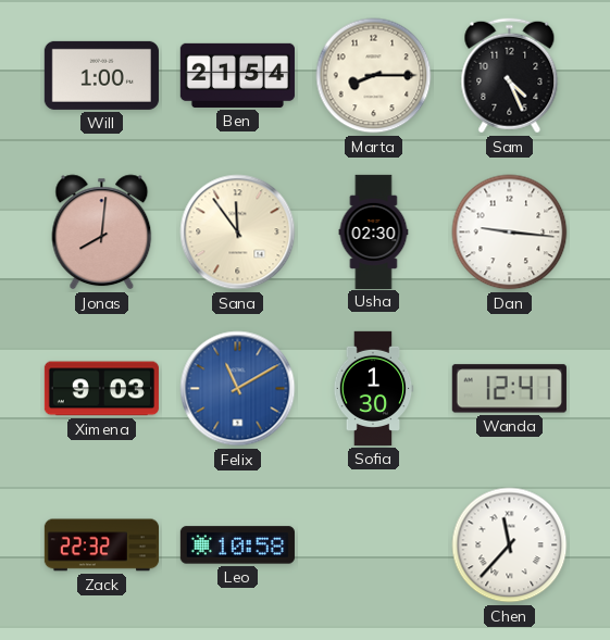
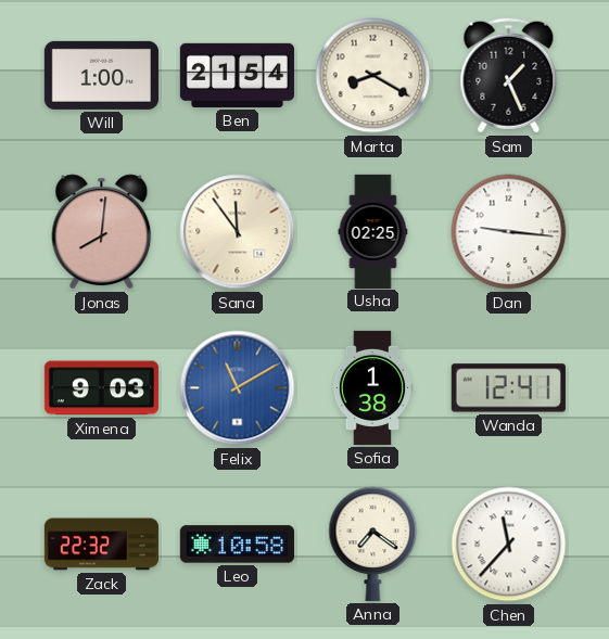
Marta: 8:15 -> 8:20 (373, 76)
Sam: 4:26 -> 1:26 (509, 76)
Usha: 02:30 -> 02:25 (373, 231)
Sofia: 1:30 -> 1:38 (372, 387)
Anna: none -> 7:21 (373, 544)
